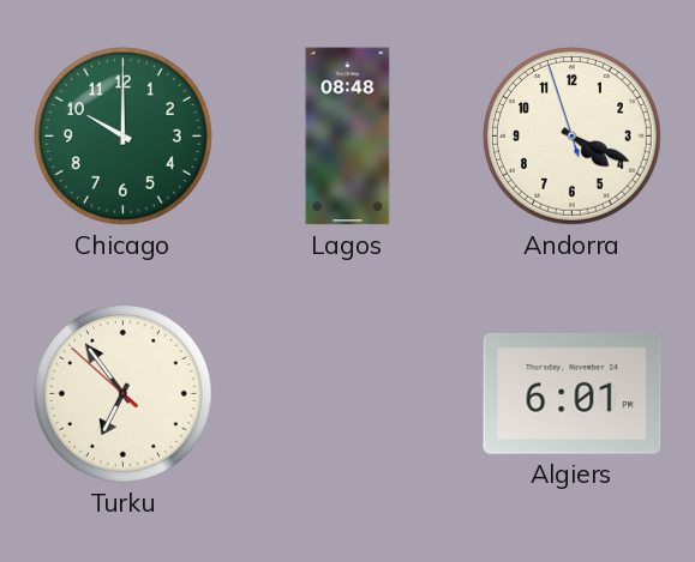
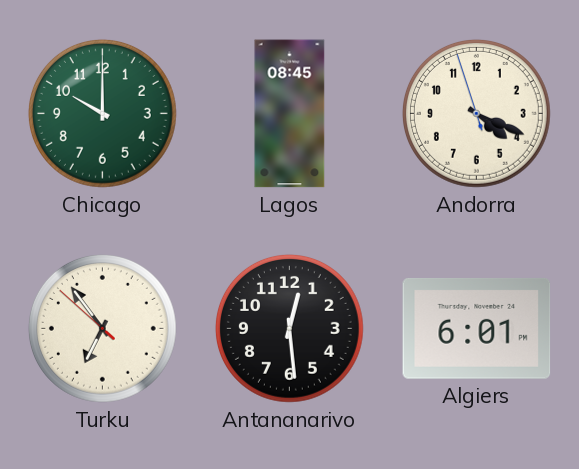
Lagos: 08:48 -> 08:45 (290, 114)
Antananarivo: none -> 12:29 (289, 328)
